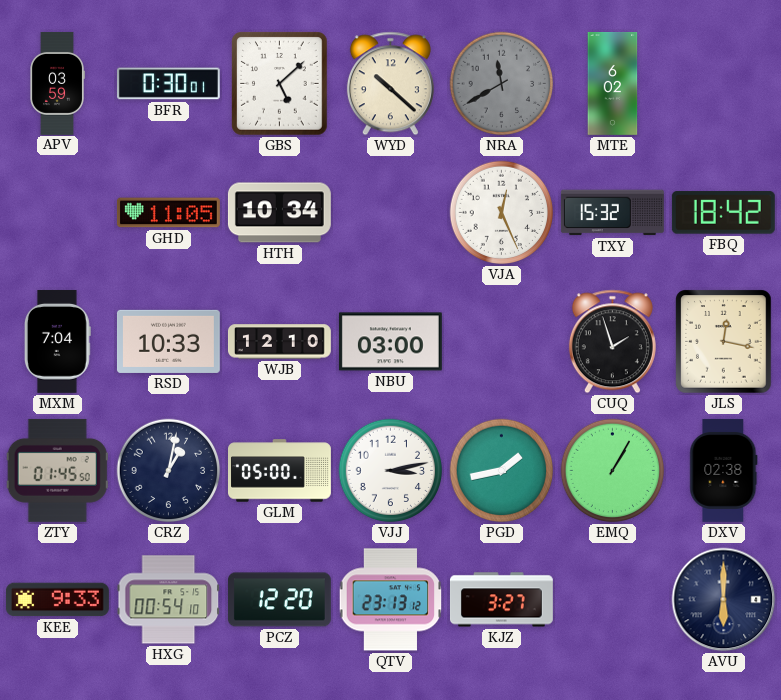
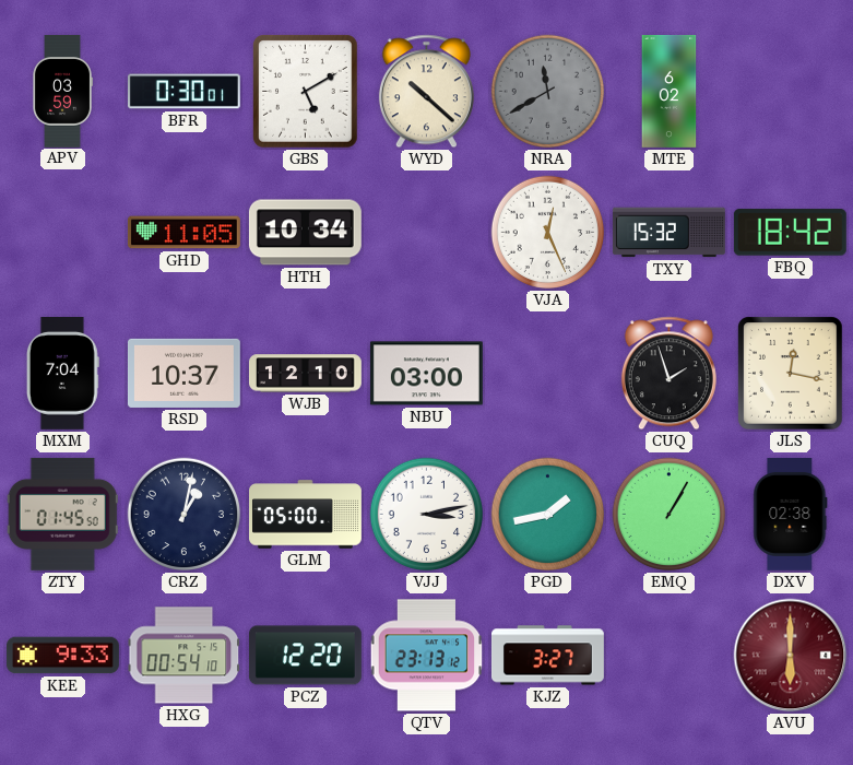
GBS: 5:08 -> 5:10 (306, 92)
RSD: 10:33 -> 10:37 (183, 373)
AVU dial: navy -> burgundy (791, 656)
